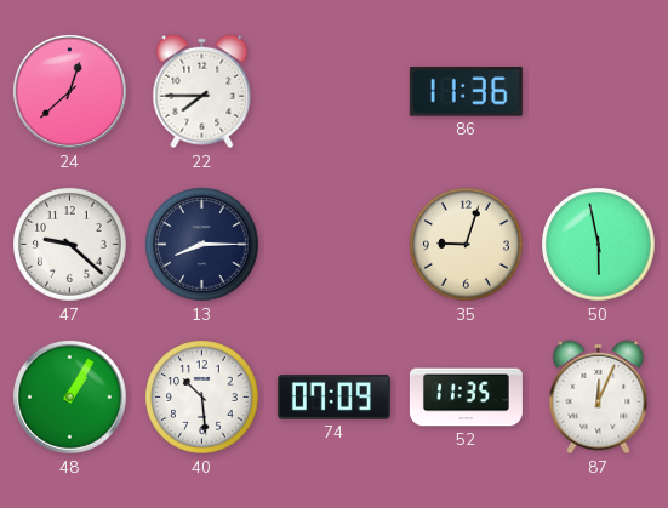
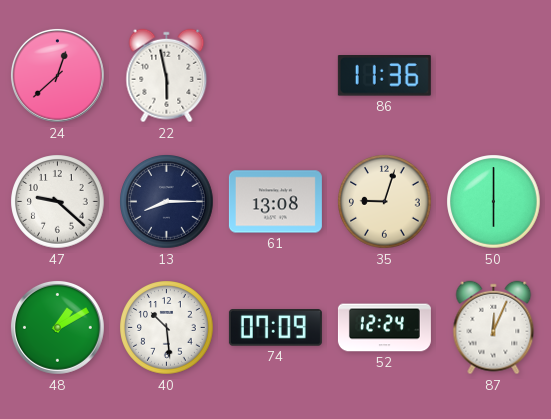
22: 7:45 -> 5:58 (167, 76)
61: none -> 13:08 (275, 202)
50: 5:58 -> 6:00 (494, 202)
48: 1:05 -> 1:10 (57, 327)
52: 11:35 -> 12:24 (384, 328)
